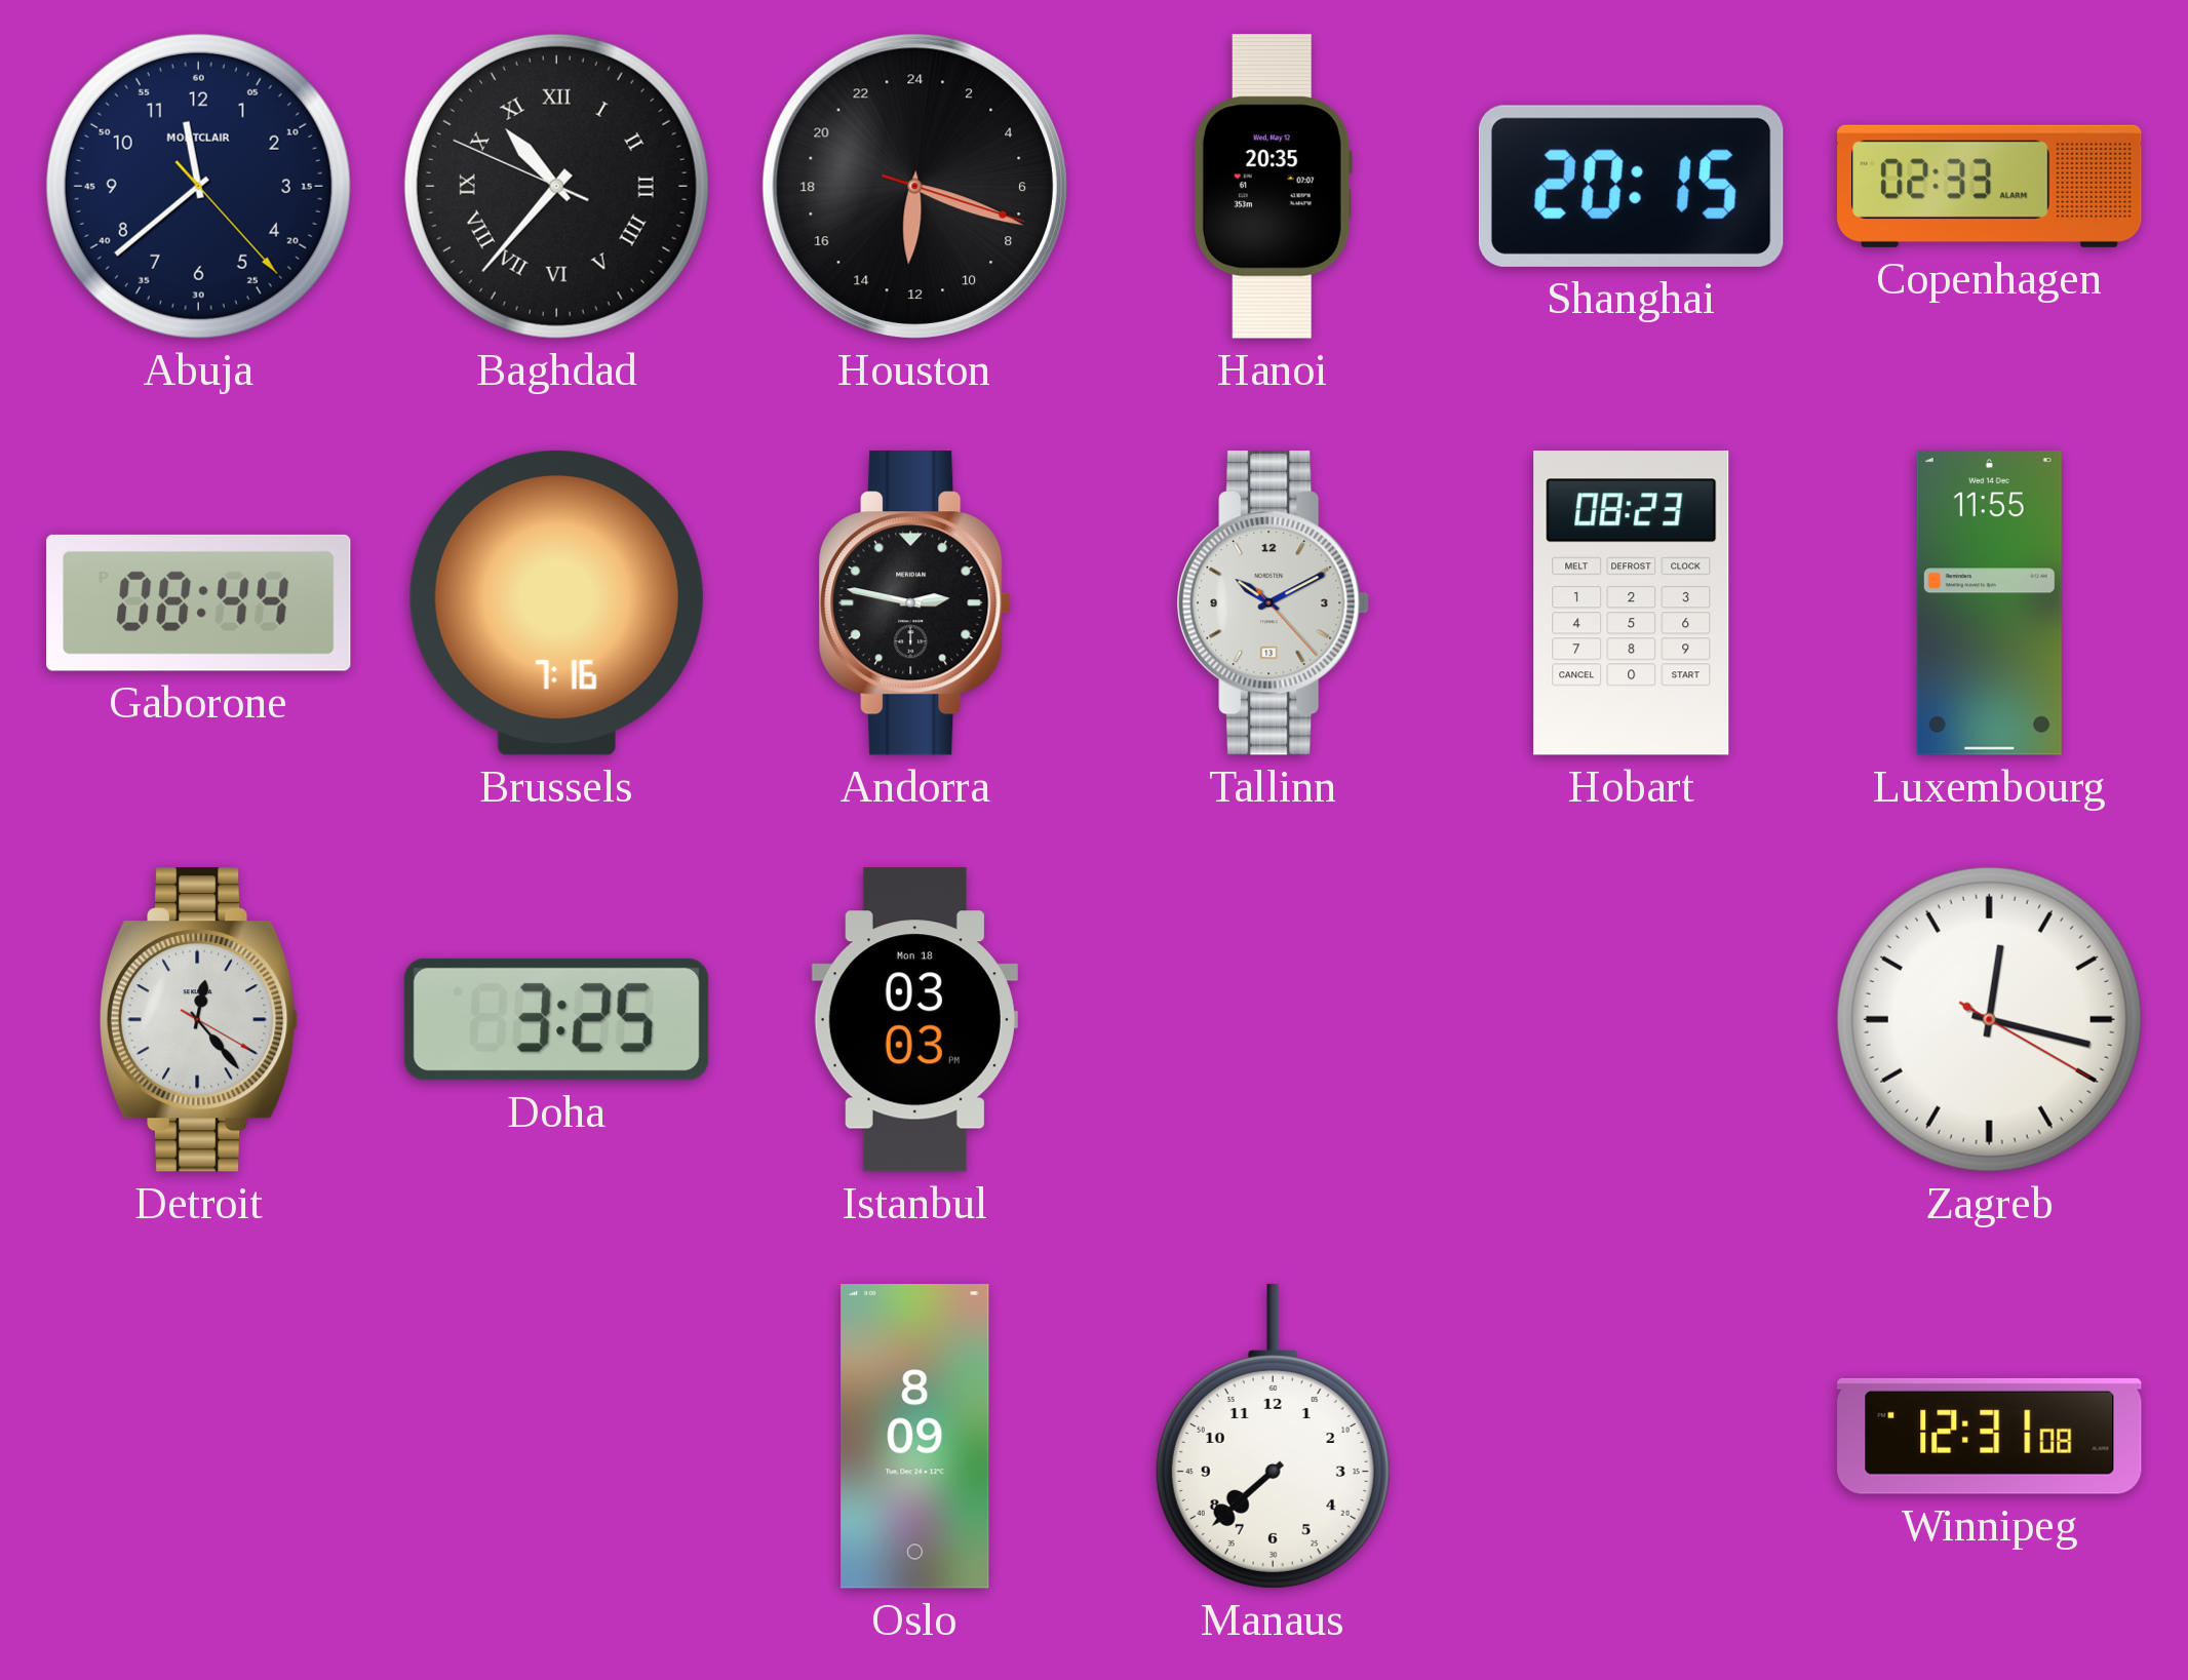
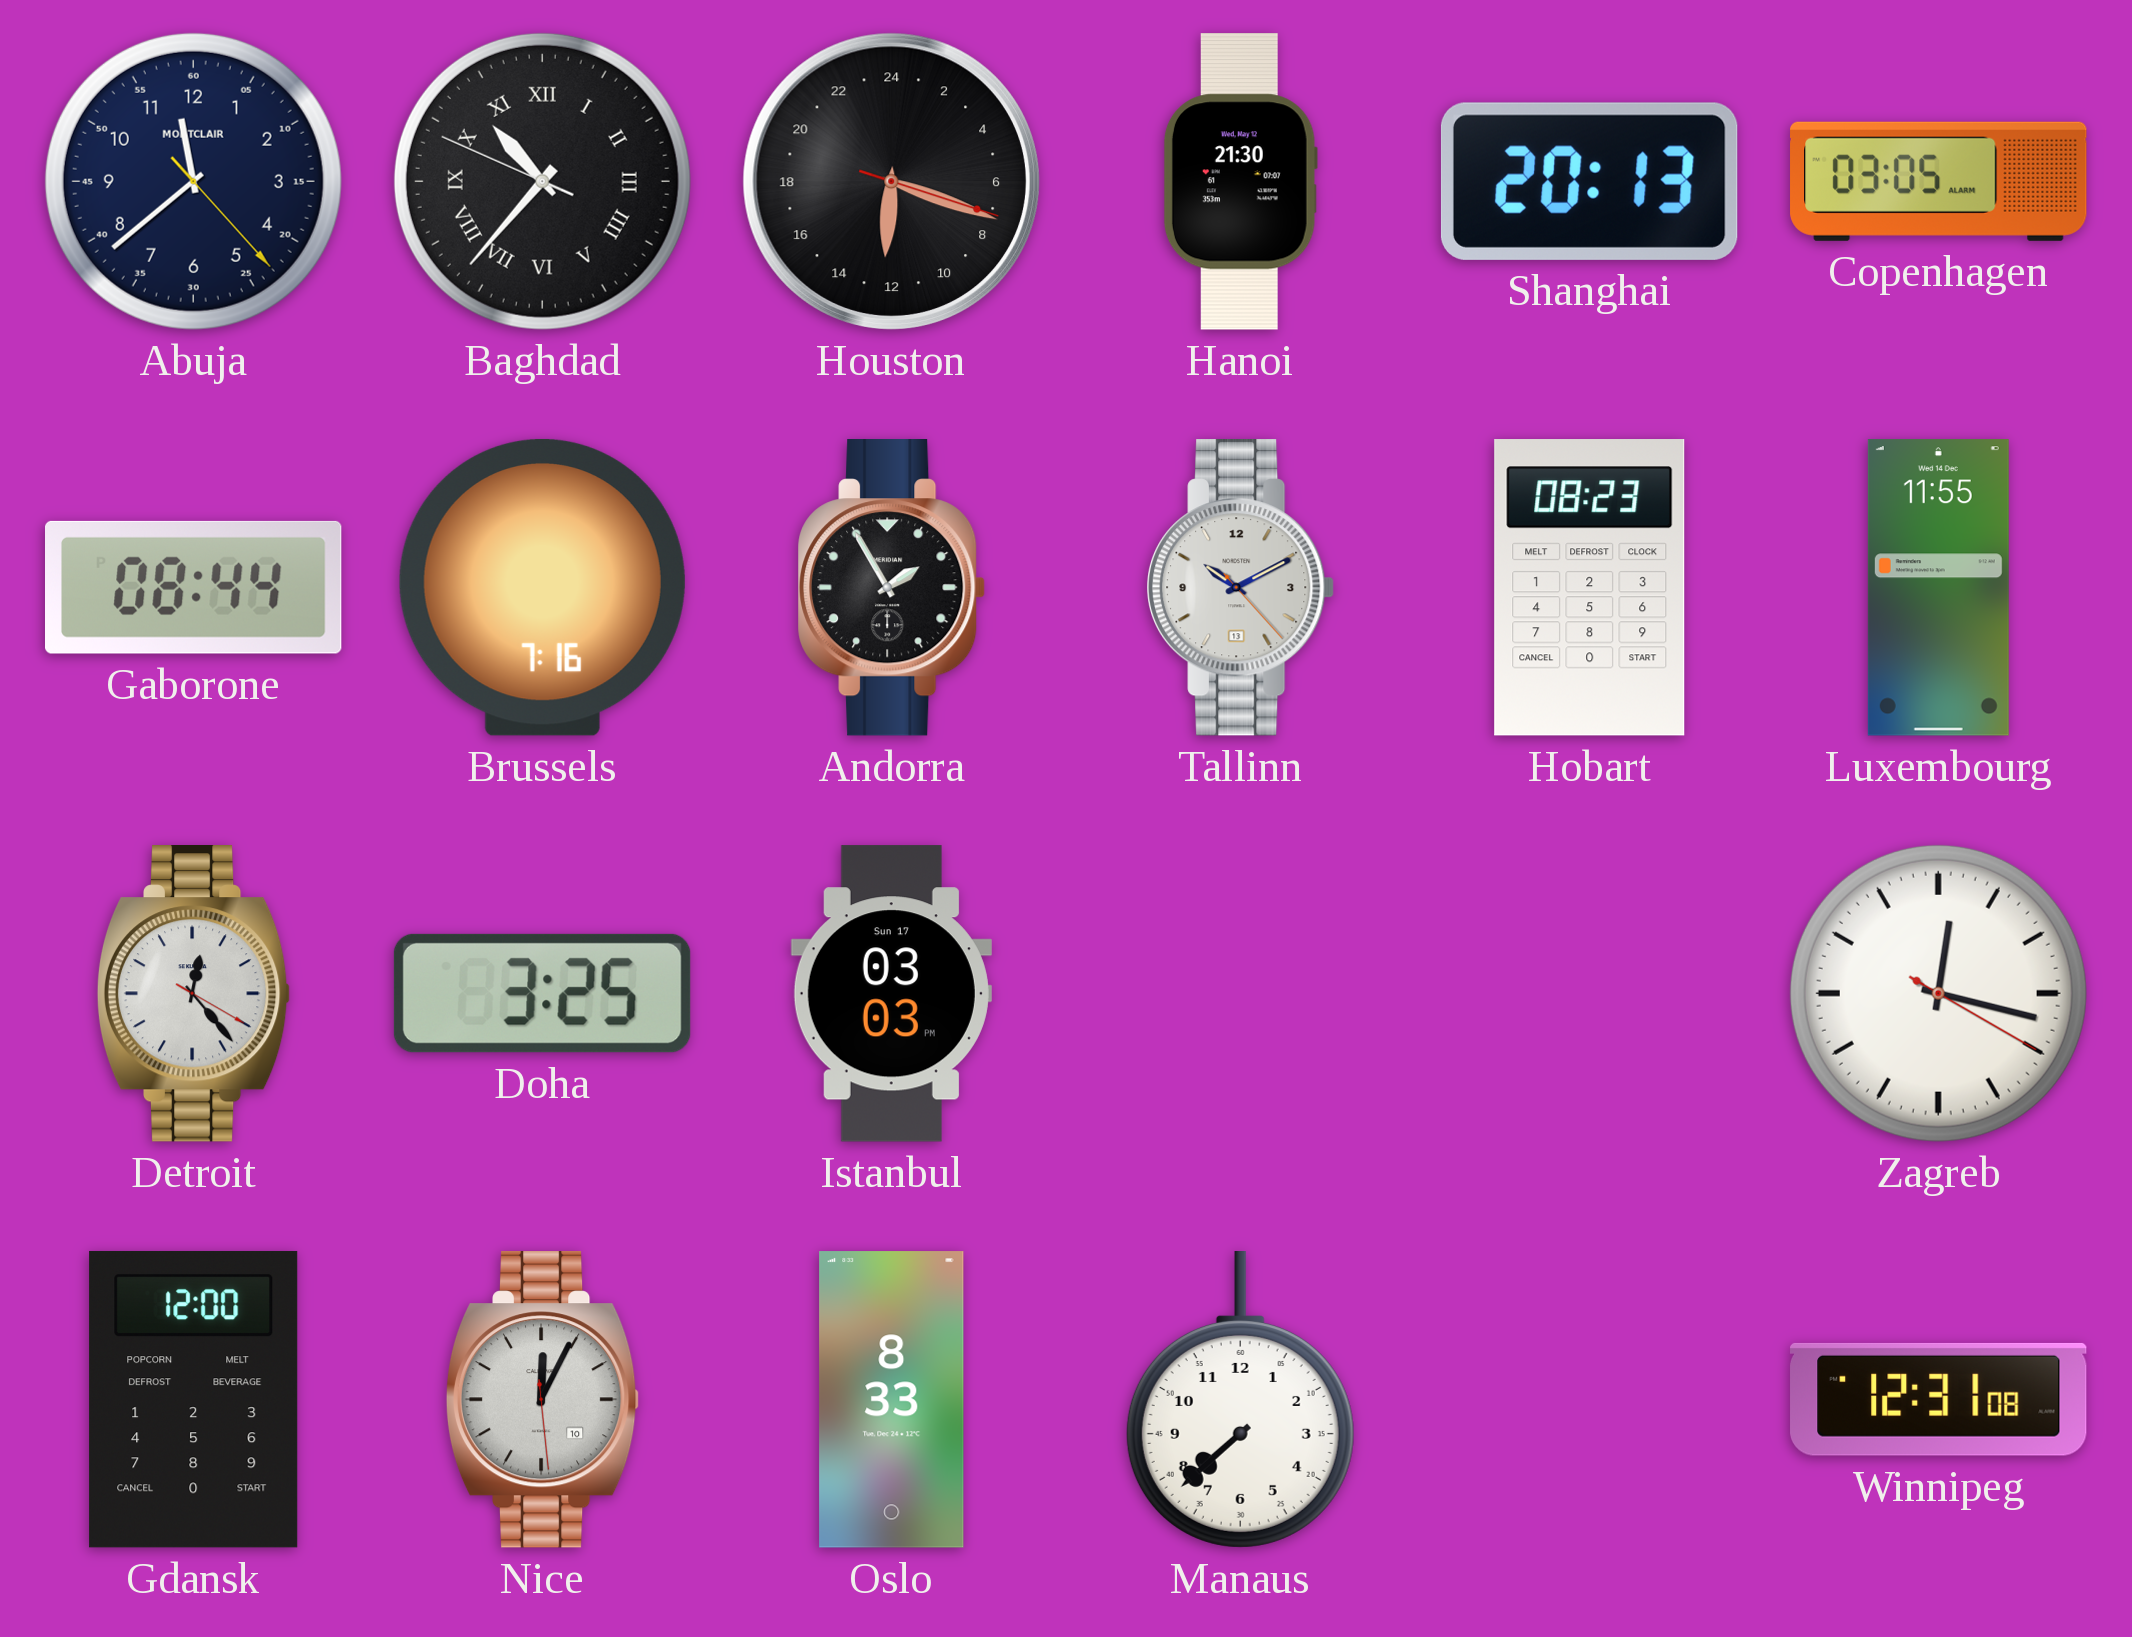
Hanoi: 20:35 -> 21:30 (1240, 182)
Shanghai: 20:15 -> 20:13 (1589, 181)
Copenhagen: 02:33 -> 03:05 (1939, 181)
Andorra: 2:47 -> 1:55 (892, 588)
Istanbul date: Mon 18 -> Sun 17 (891, 994)
Gdansk: none -> 12:00 (194, 1399)
Nice: none -> 12:04 (543, 1400)
Oslo: 8:09 -> 8:33 (892, 1400)
